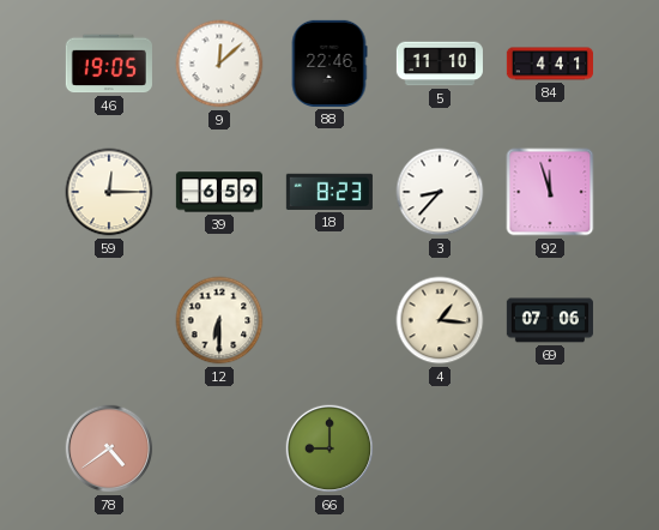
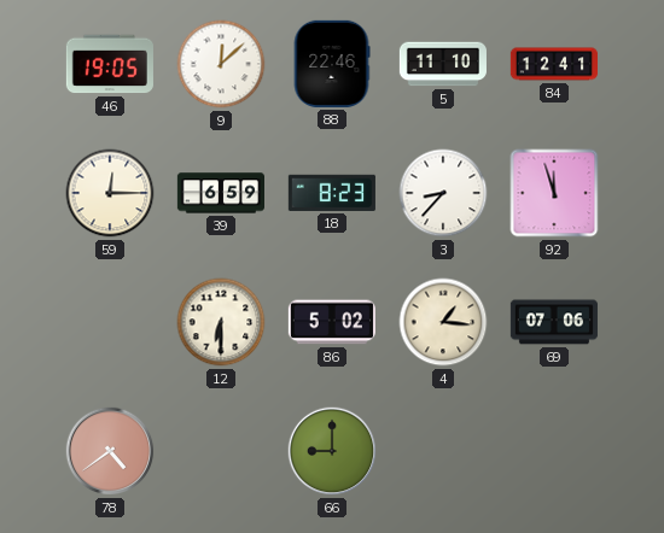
84: 4:41 -> 12:41 (553, 64)
86: none -> 5:02 (332, 322)
